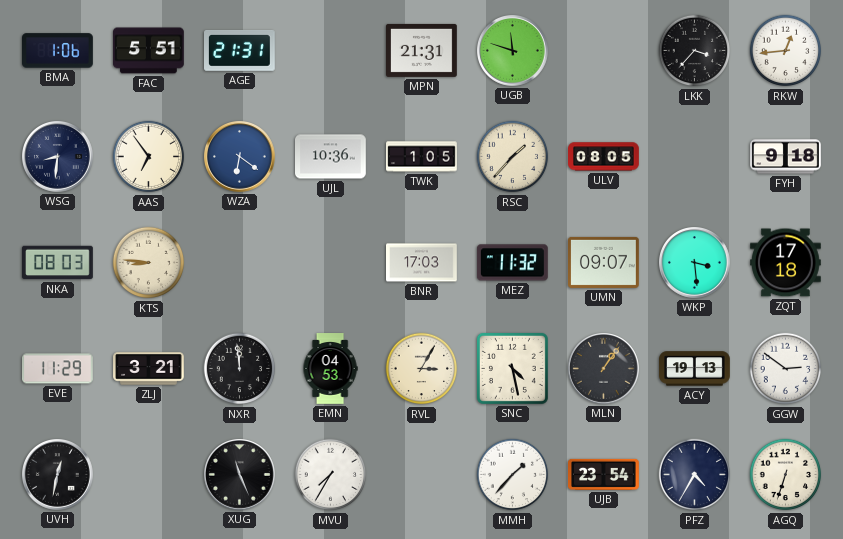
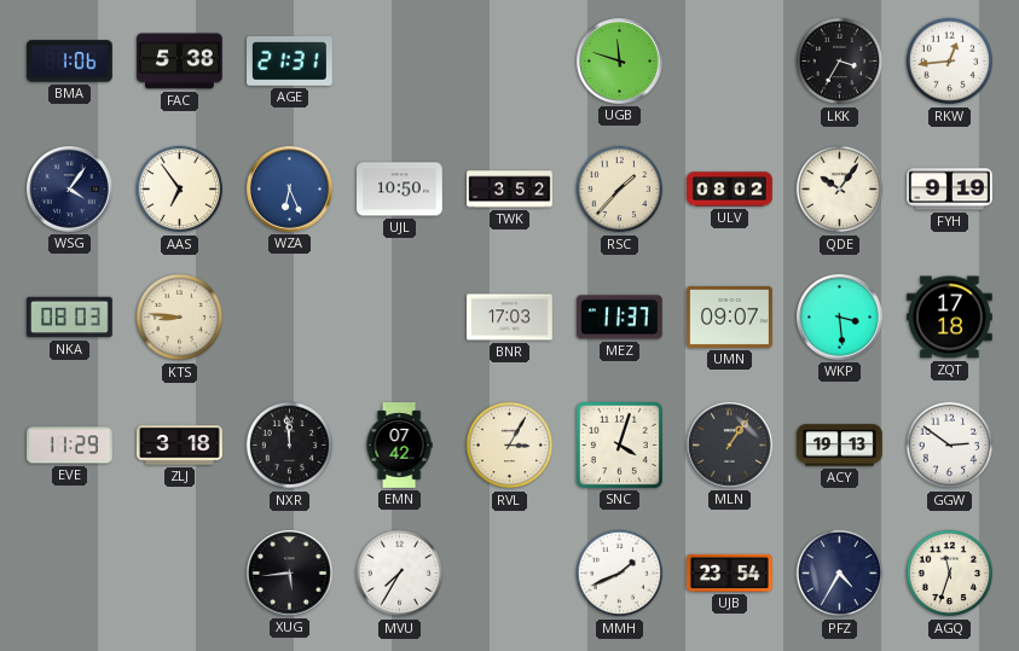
FAC: 5:51 -> 5:38 (180, 62)
MPN: 21:31 -> none (422, 50)
LKK: 3:37 -> 3:35 (840, 62)
WSG: 8:31 -> 4:06 (70, 190)
WZA: 6:21 -> 6:26 (290, 190)
UJL: 10:36 -> 10:50 (400, 190)
TWK: 1:05 -> 3:52 (510, 190)
ULV: 08:05 -> 08:02 (730, 190)
QDE: none -> 10:06 (840, 190)
FYH: 9:18 -> 9:19 (950, 190)
MEZ: 11:32 -> 11:37 (620, 318)
ZLJ: 3:21 -> 3:18 (180, 446)
EMN: 04:53 -> 07:42 (399, 446)
SNC: 4:28 -> 4:03 (619, 444)
UVH: 12:32 -> none (58, 475)
XUG: 11:26 -> 5:44 (290, 574)
MMH: 1:37 -> 1:41 (620, 574)
AGQ: 6:33 -> 11:33 (950, 574)
